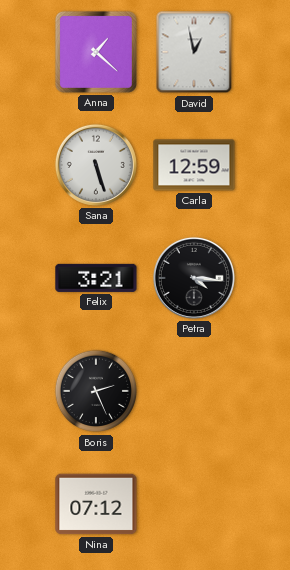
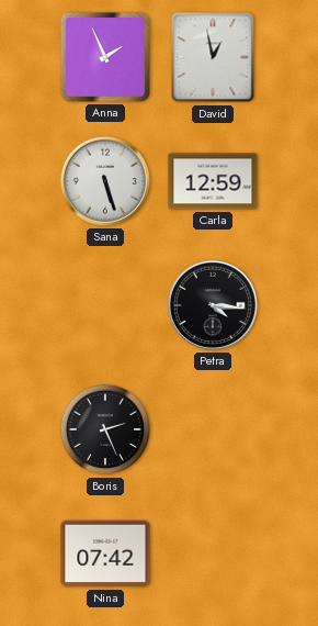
Anna: 1:22 -> 1:56 (105, 57)
Felix: 3:21 -> none (96, 278)
Nina: 07:12 -> 07:42 (105, 554)
